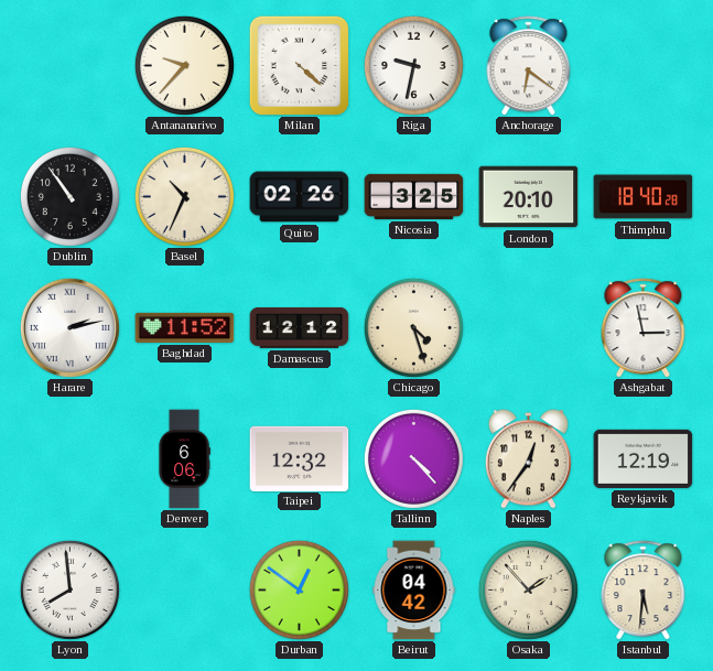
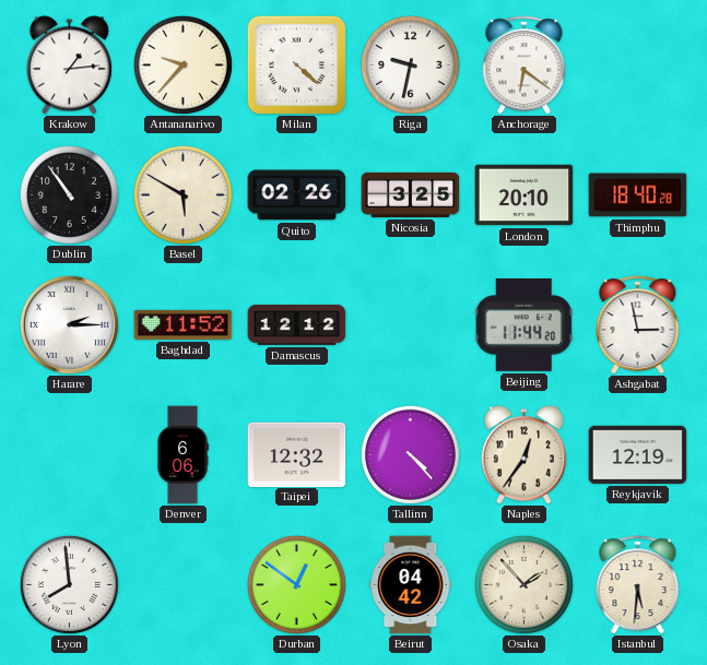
Krakow: none -> 1:14 (69, 66)
Basel: 10:34 -> 5:50 (182, 194)
Harare: 2:13 -> 2:15 (69, 324)
Chicago: 4:27 -> none (413, 327)
Beijing: none -> 11:44 (523, 325)
